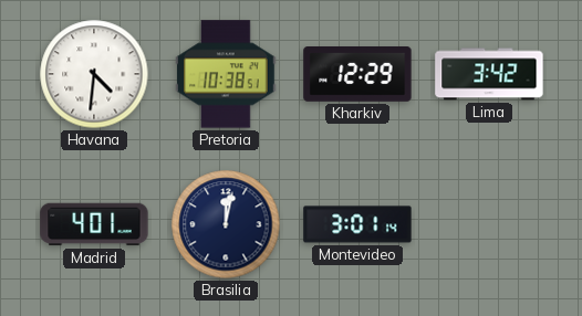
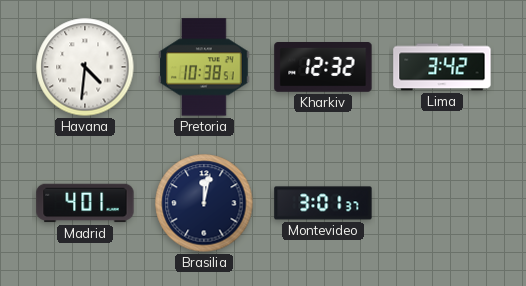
Kharkiv: 12:29 -> 12:32 (323, 67)
Montevideo: 3:01:14 -> 3:01:37 (323, 203)
